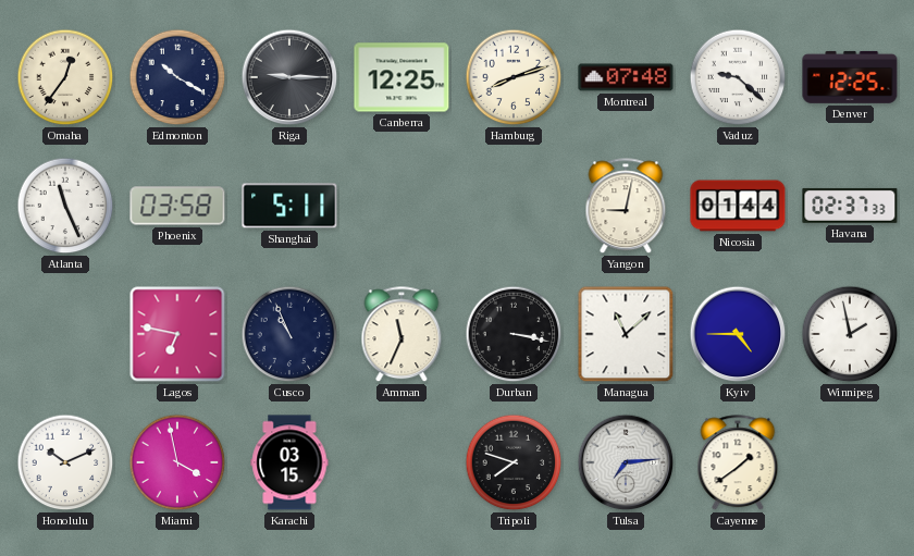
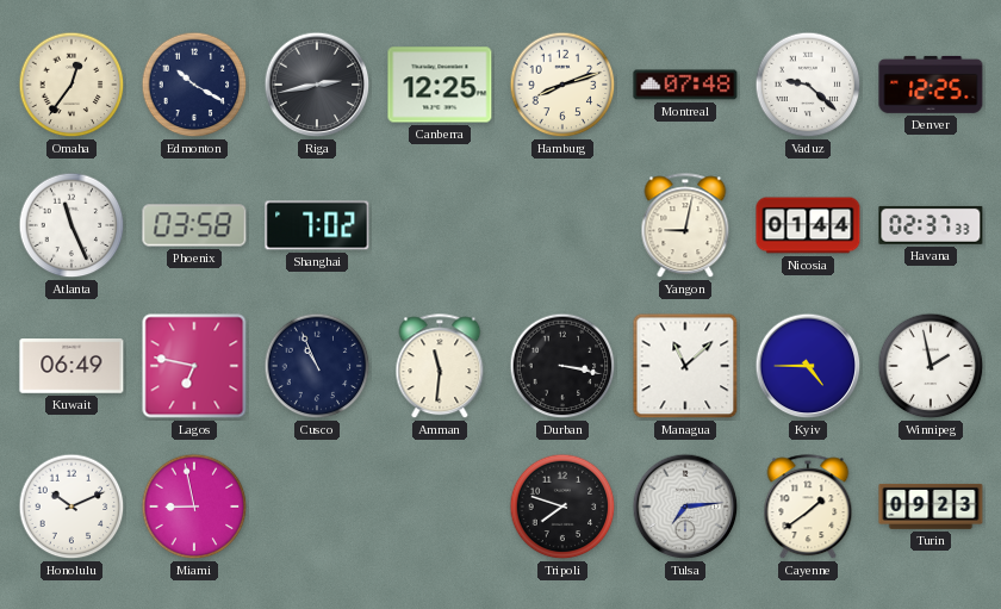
Riga: 9:15 -> 2:43 (317, 85)
Shanghai: 5:11 -> 7:02 (317, 225)
Kuwait: none -> 06:49 (71, 366)
Amman: 11:34 -> 11:31 (440, 367)
Miami: 3:58 -> 8:58 (194, 507)
Karachi: 03:15 -> none (289, 462)
Turin: none -> 09:23 (931, 507)
